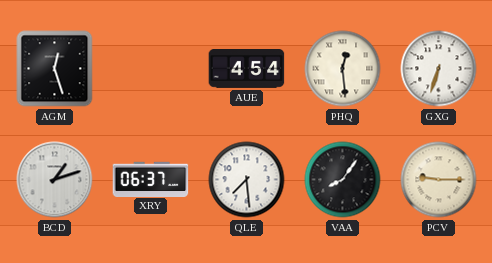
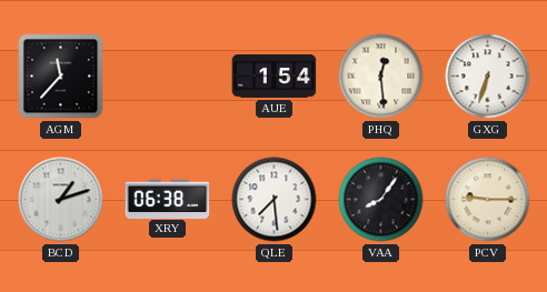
AGM: 12:27 -> 11:37 (61, 77)
AUE: 4:54 -> 1:54 (275, 77)
XRY: 06:37 -> 06:38 (168, 199)
